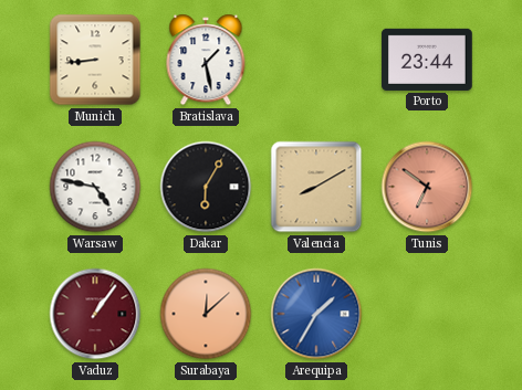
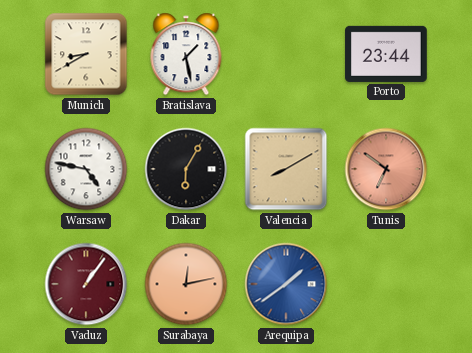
Munich: 8:44 -> 8:40 (86, 54)
Surabaya: 12:08 -> 12:13 (186, 284)
Arequipa: 1:35 -> 1:39 (286, 284)
